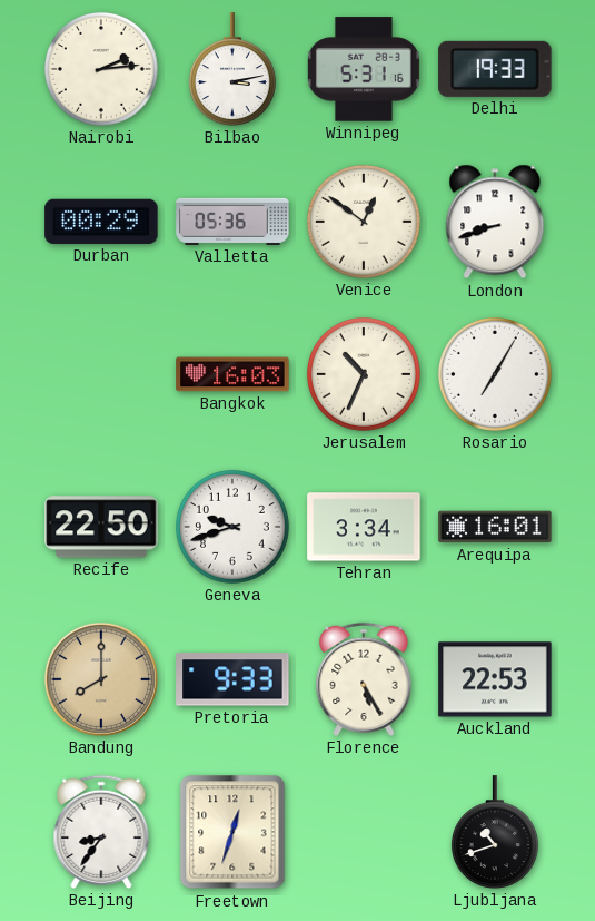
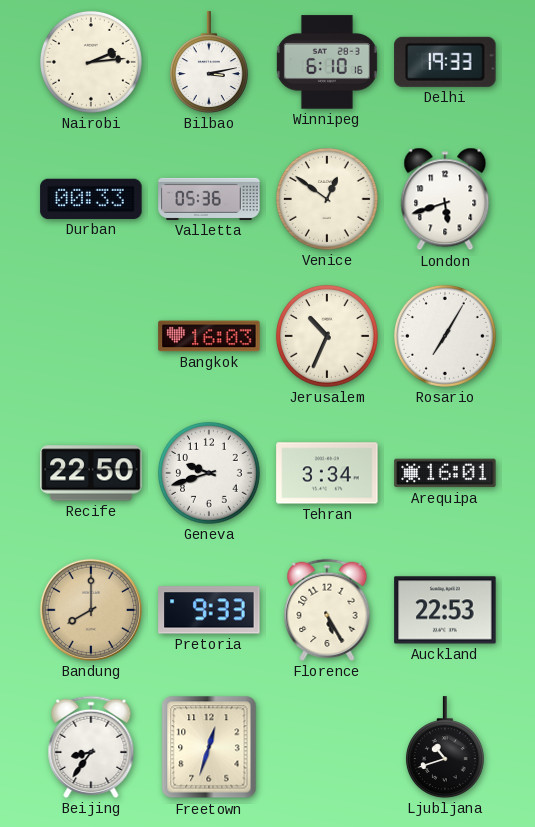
Winnipeg: 5:31 -> 6:10 (327, 62)
Durban: 00:29 -> 00:33 (91, 199)
London: 8:42 -> 5:42 (445, 199)
